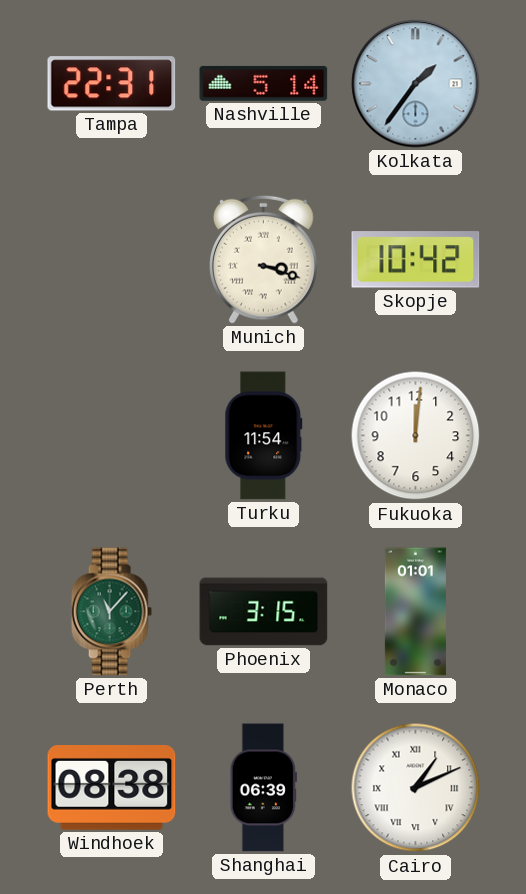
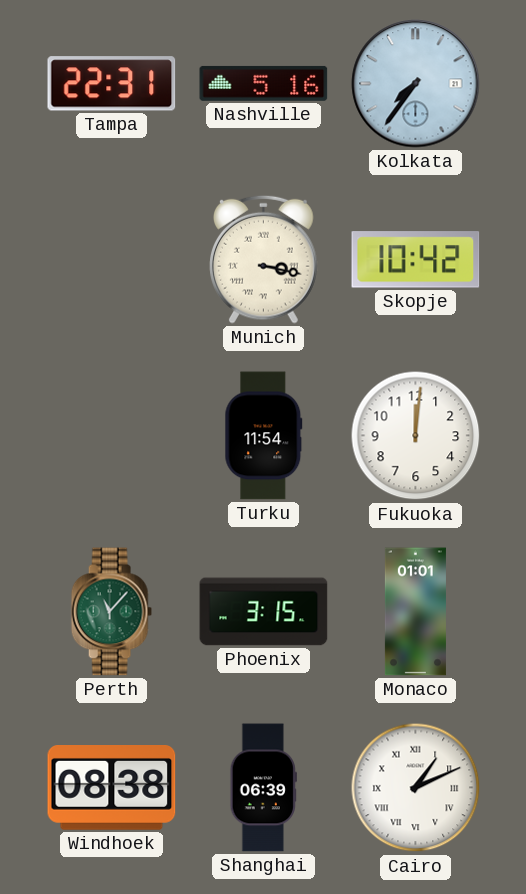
Nashville: 5:14 -> 5:16 (264, 83)
Kolkata: 1:36 -> 7:36 (416, 84)
Munich: 3:18 -> 3:17 (264, 259)
